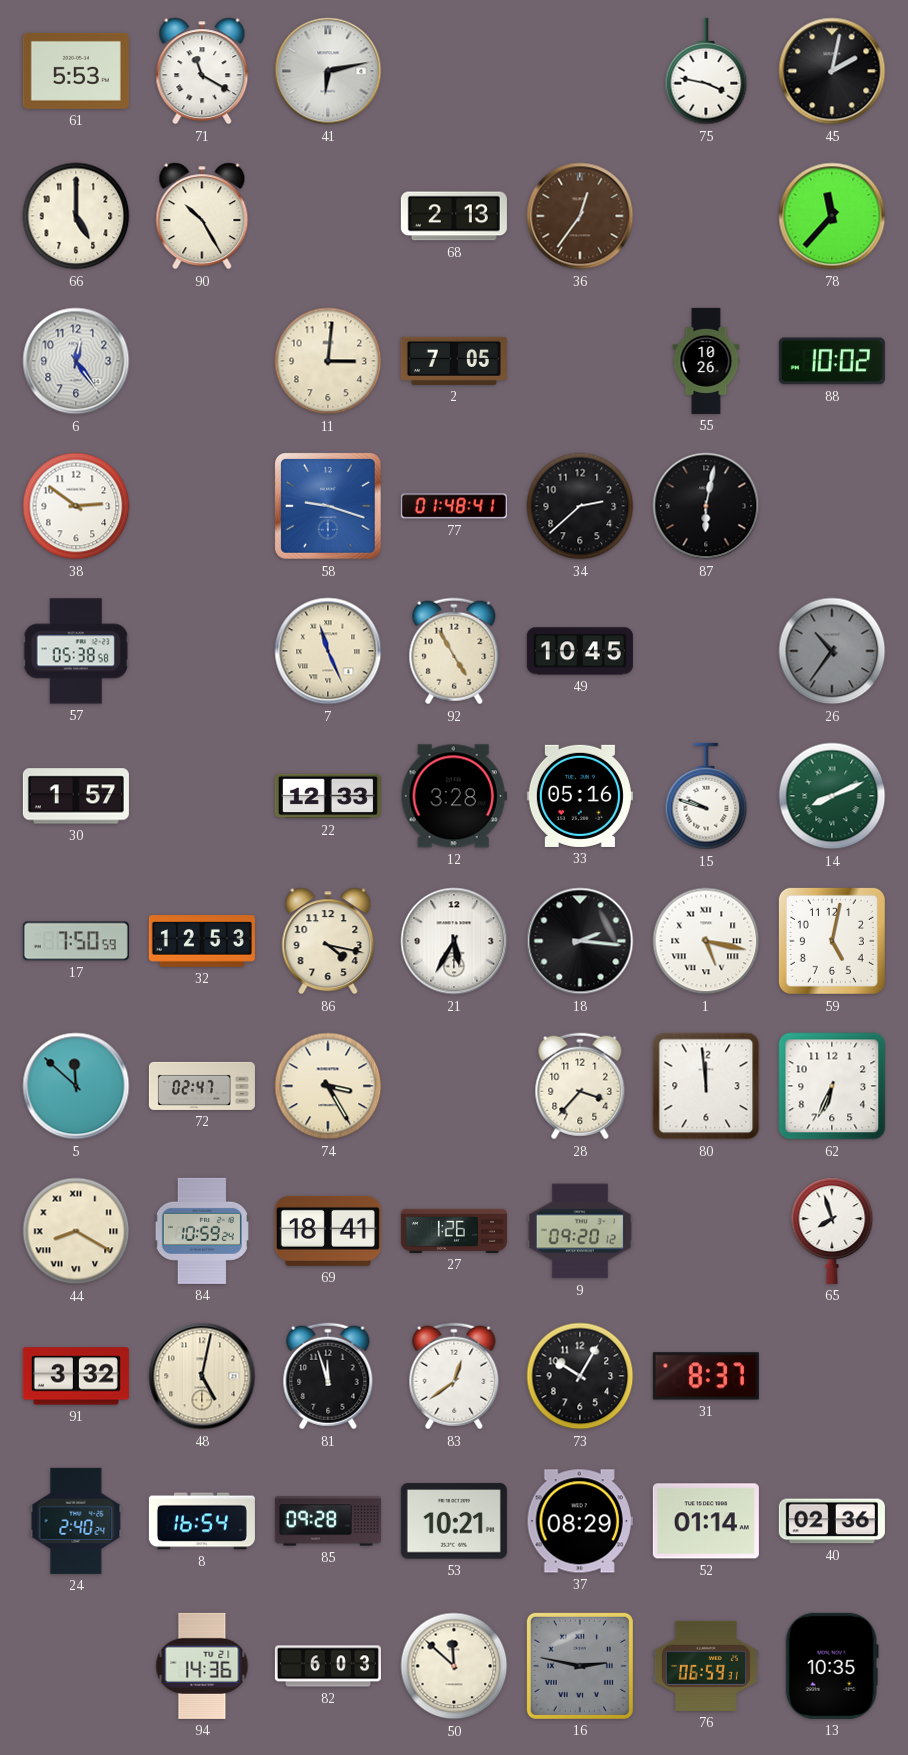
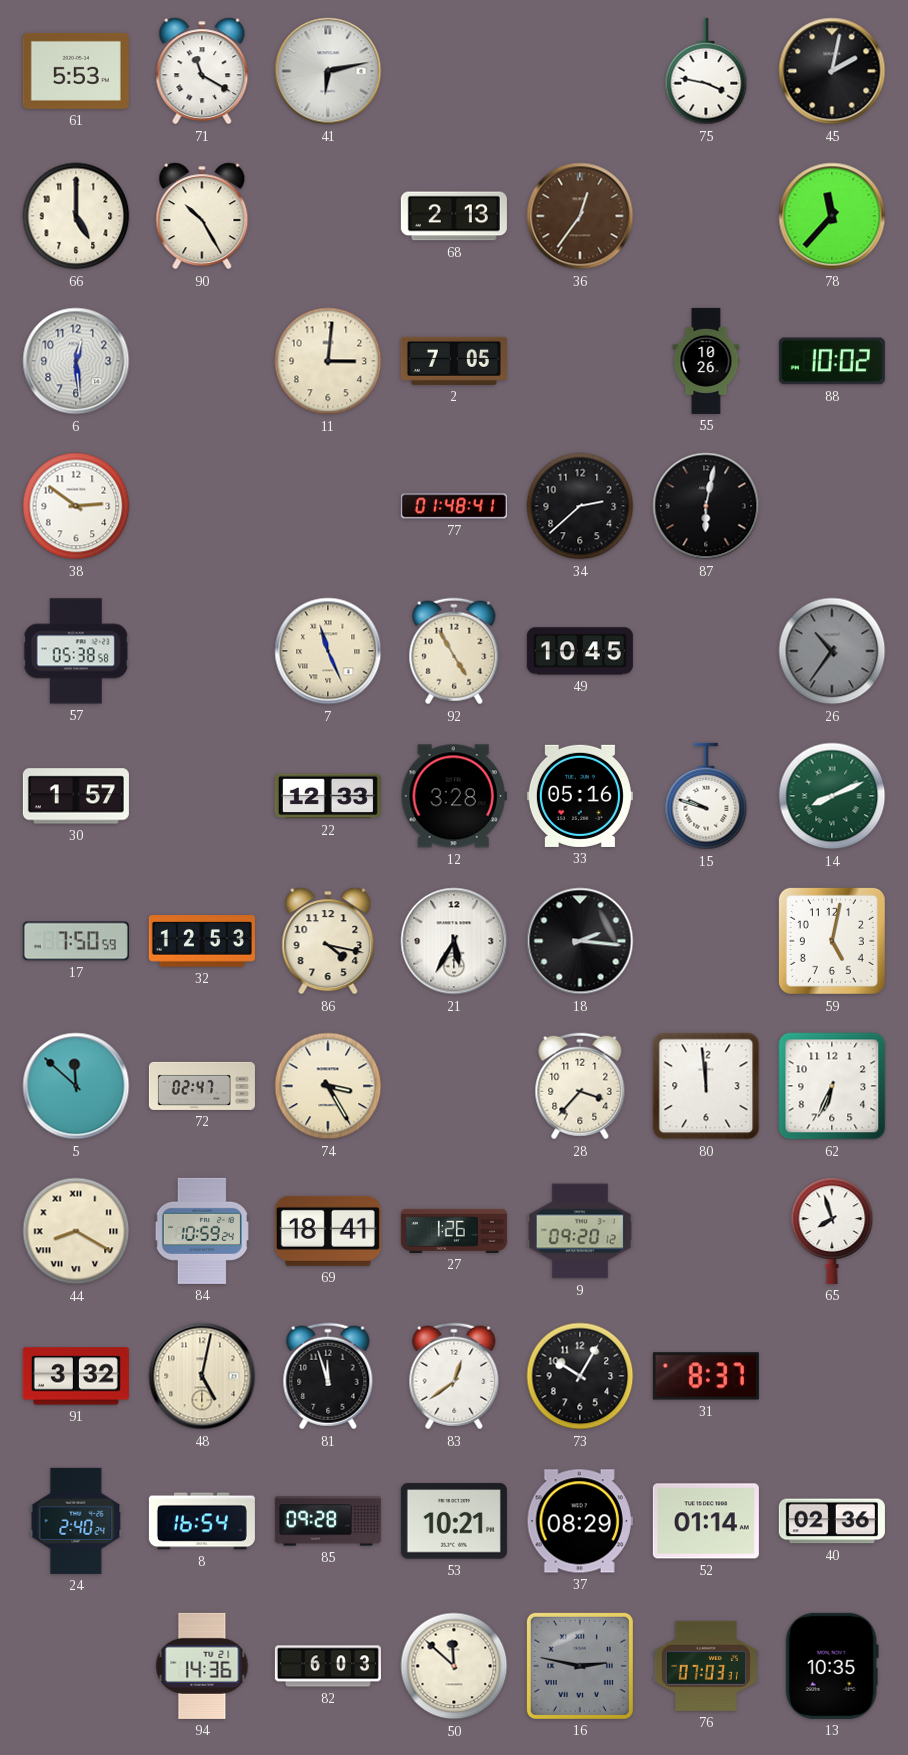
6: 12:24 -> 12:29 (76, 361)
58: 9:18 -> none (329, 507)
1: 5:17 -> none (706, 941)
76: 06:59 -> 07:03 (706, 1666)
